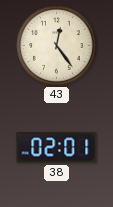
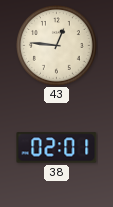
43: 12:24 -> 12:46 (57, 46)
